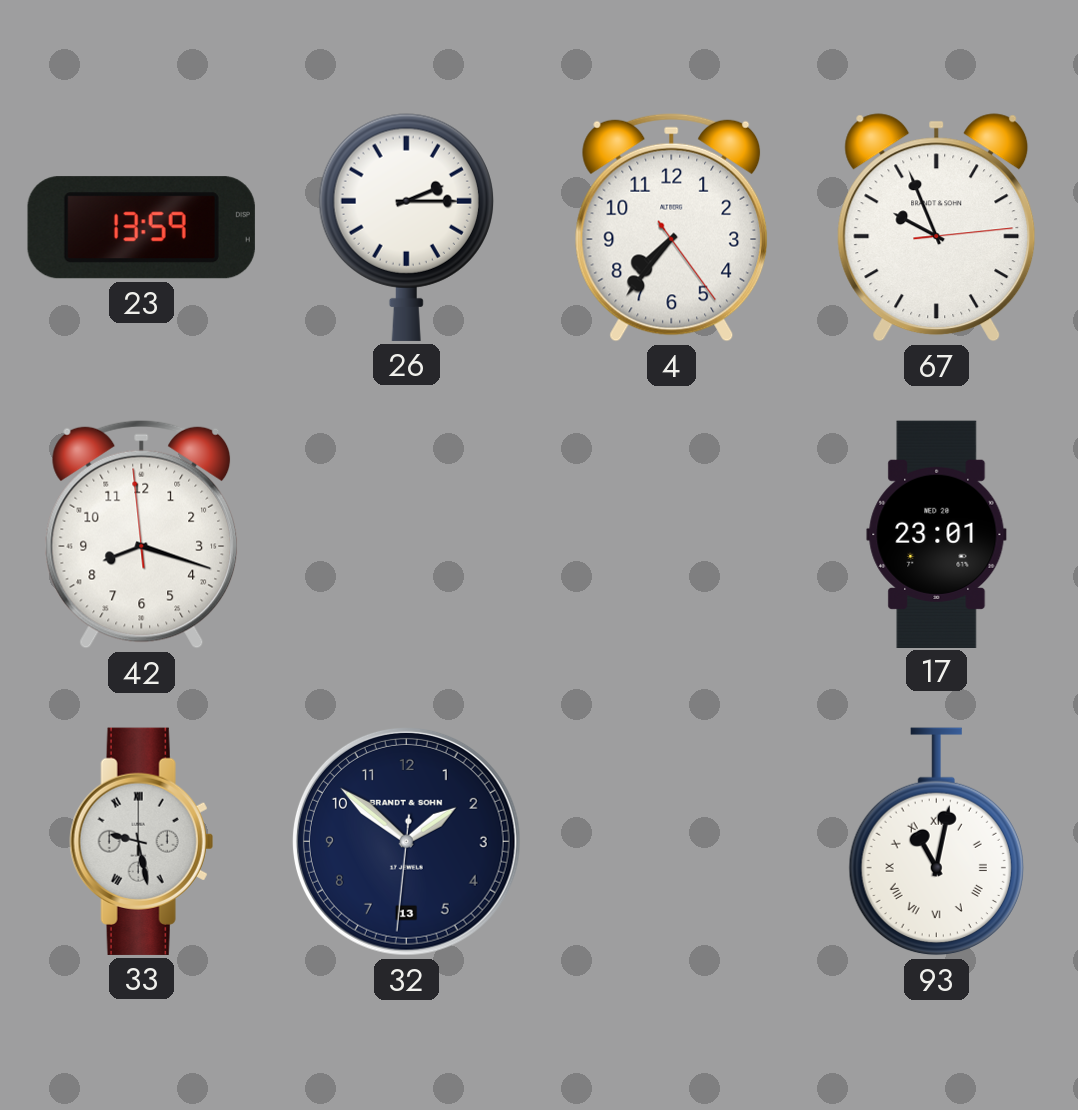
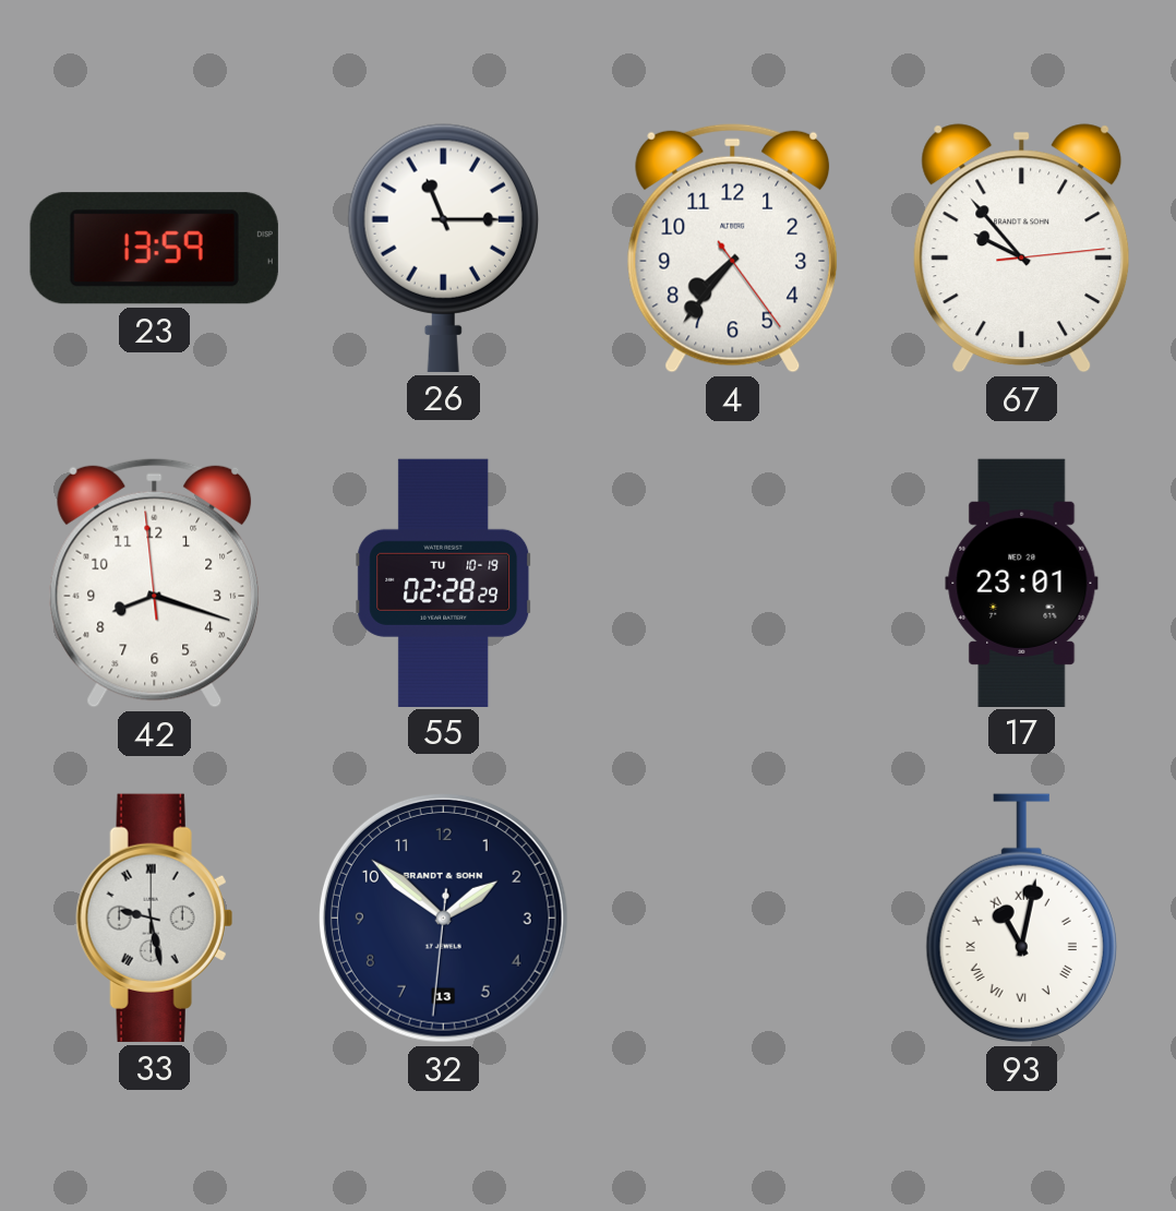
26: 2:15 -> 11:15 (443, 248)
67: 9:56 -> 9:53 (1022, 249)
55: none -> 02:28 (444, 583)
